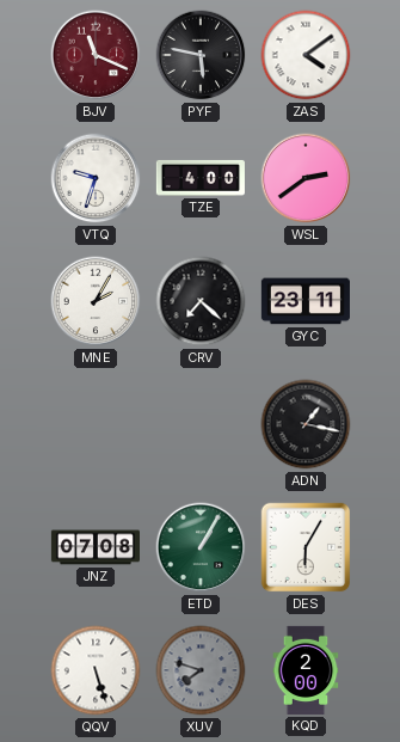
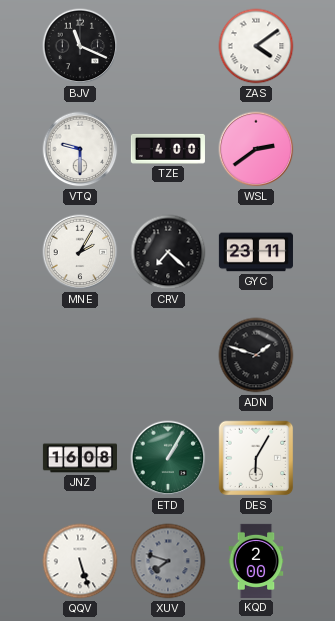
BJV dial: burgundy -> black (80, 46)
PYF: 5:47 -> none (201, 55)
VTQ: 9:33 -> 9:30 (80, 149)
ADN: 1:17 -> 1:48 (256, 355)
JNZ: 07:08 -> 16:08 (79, 458)
